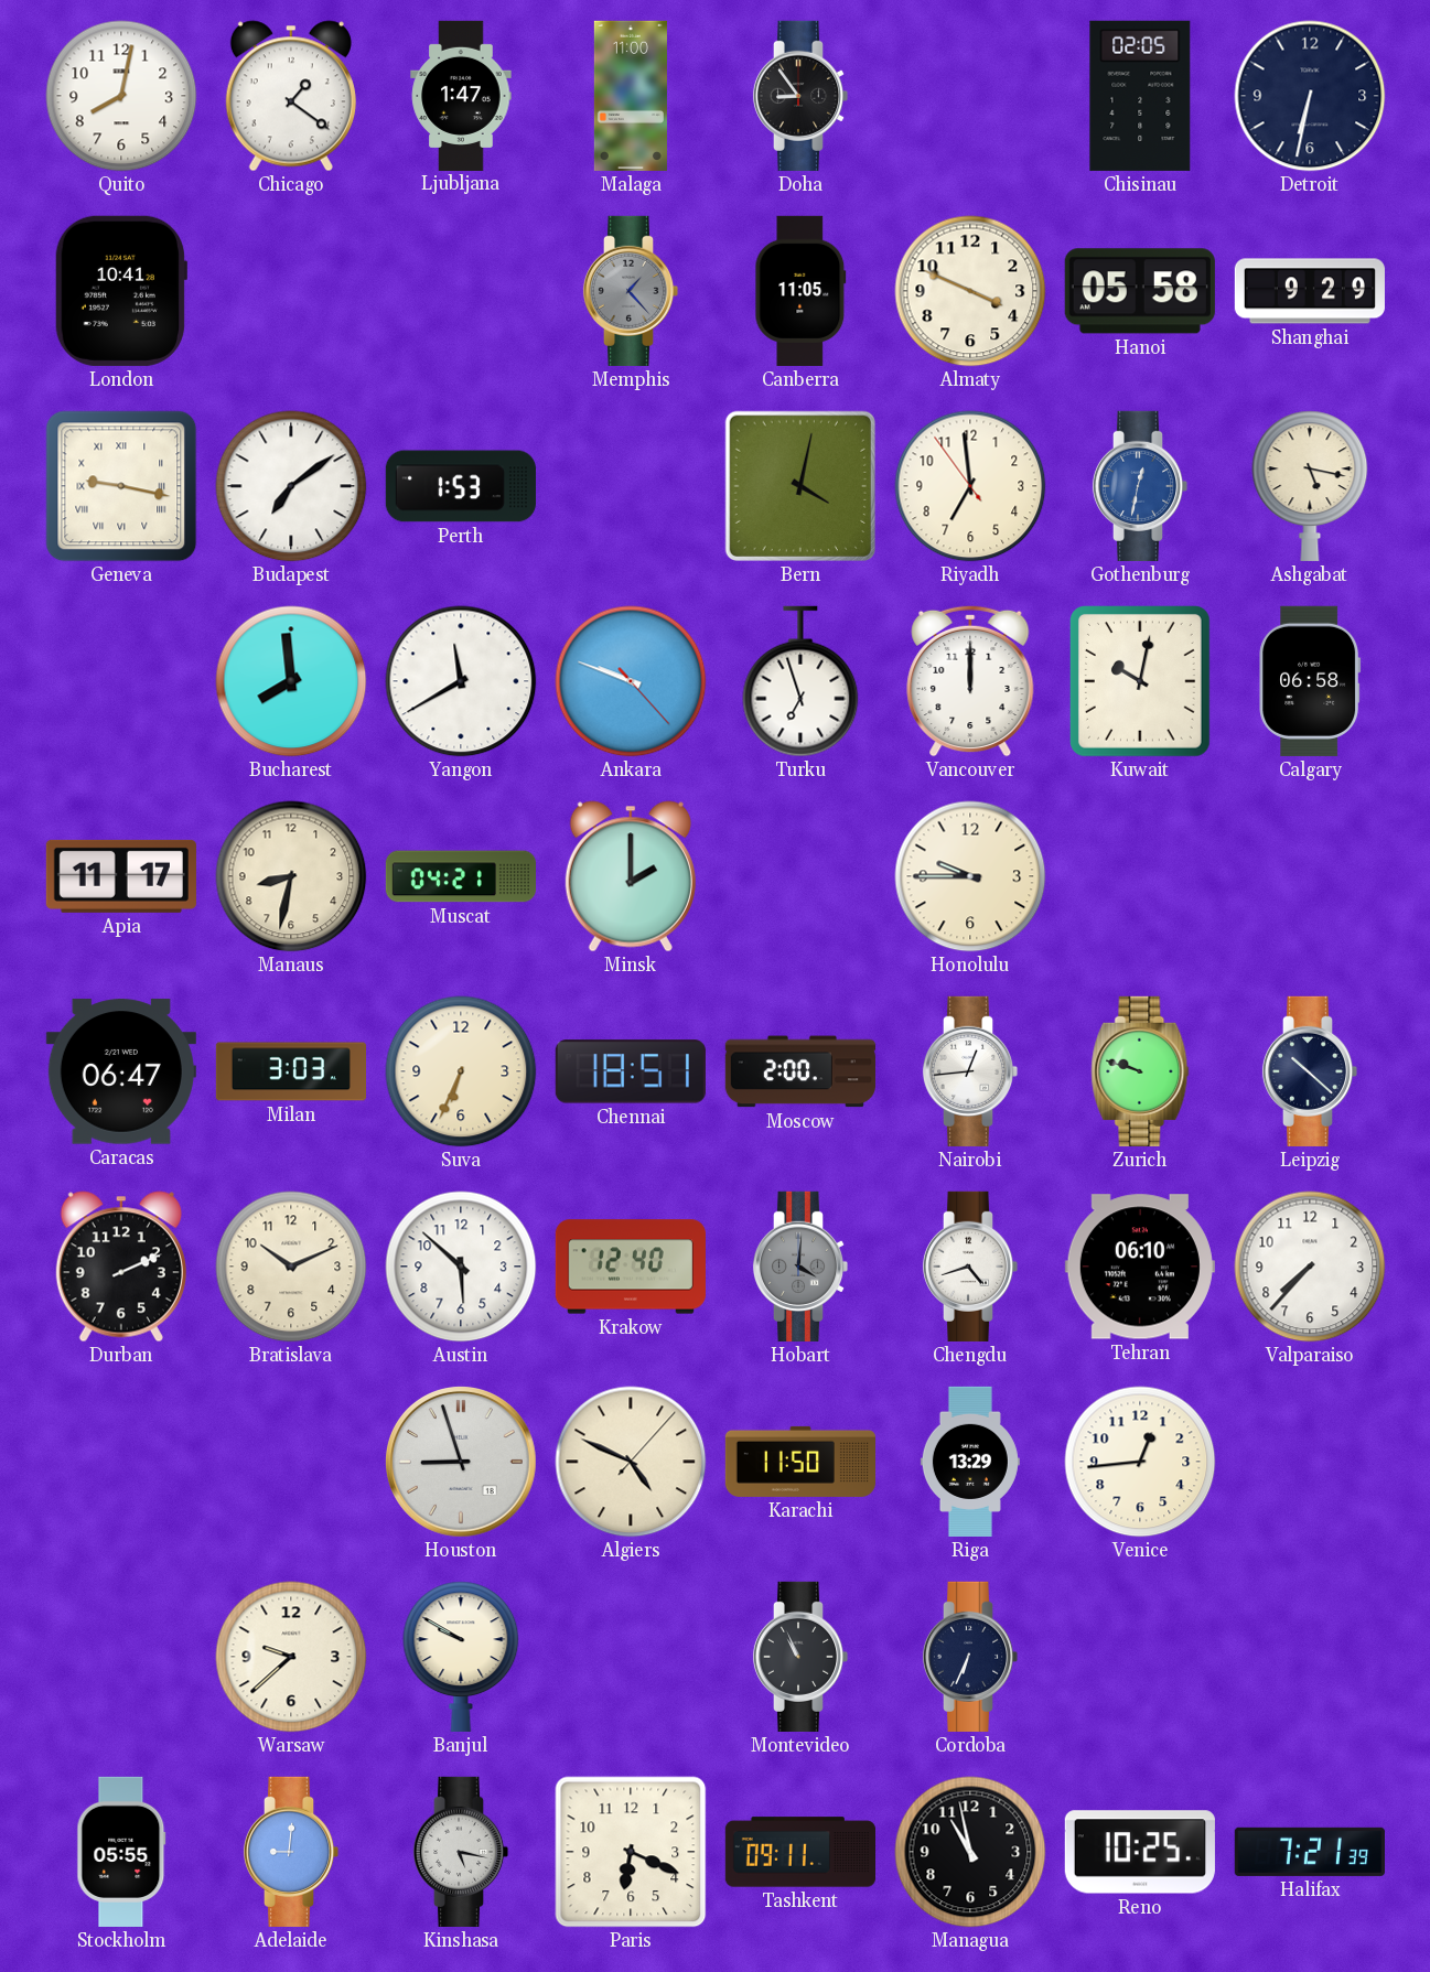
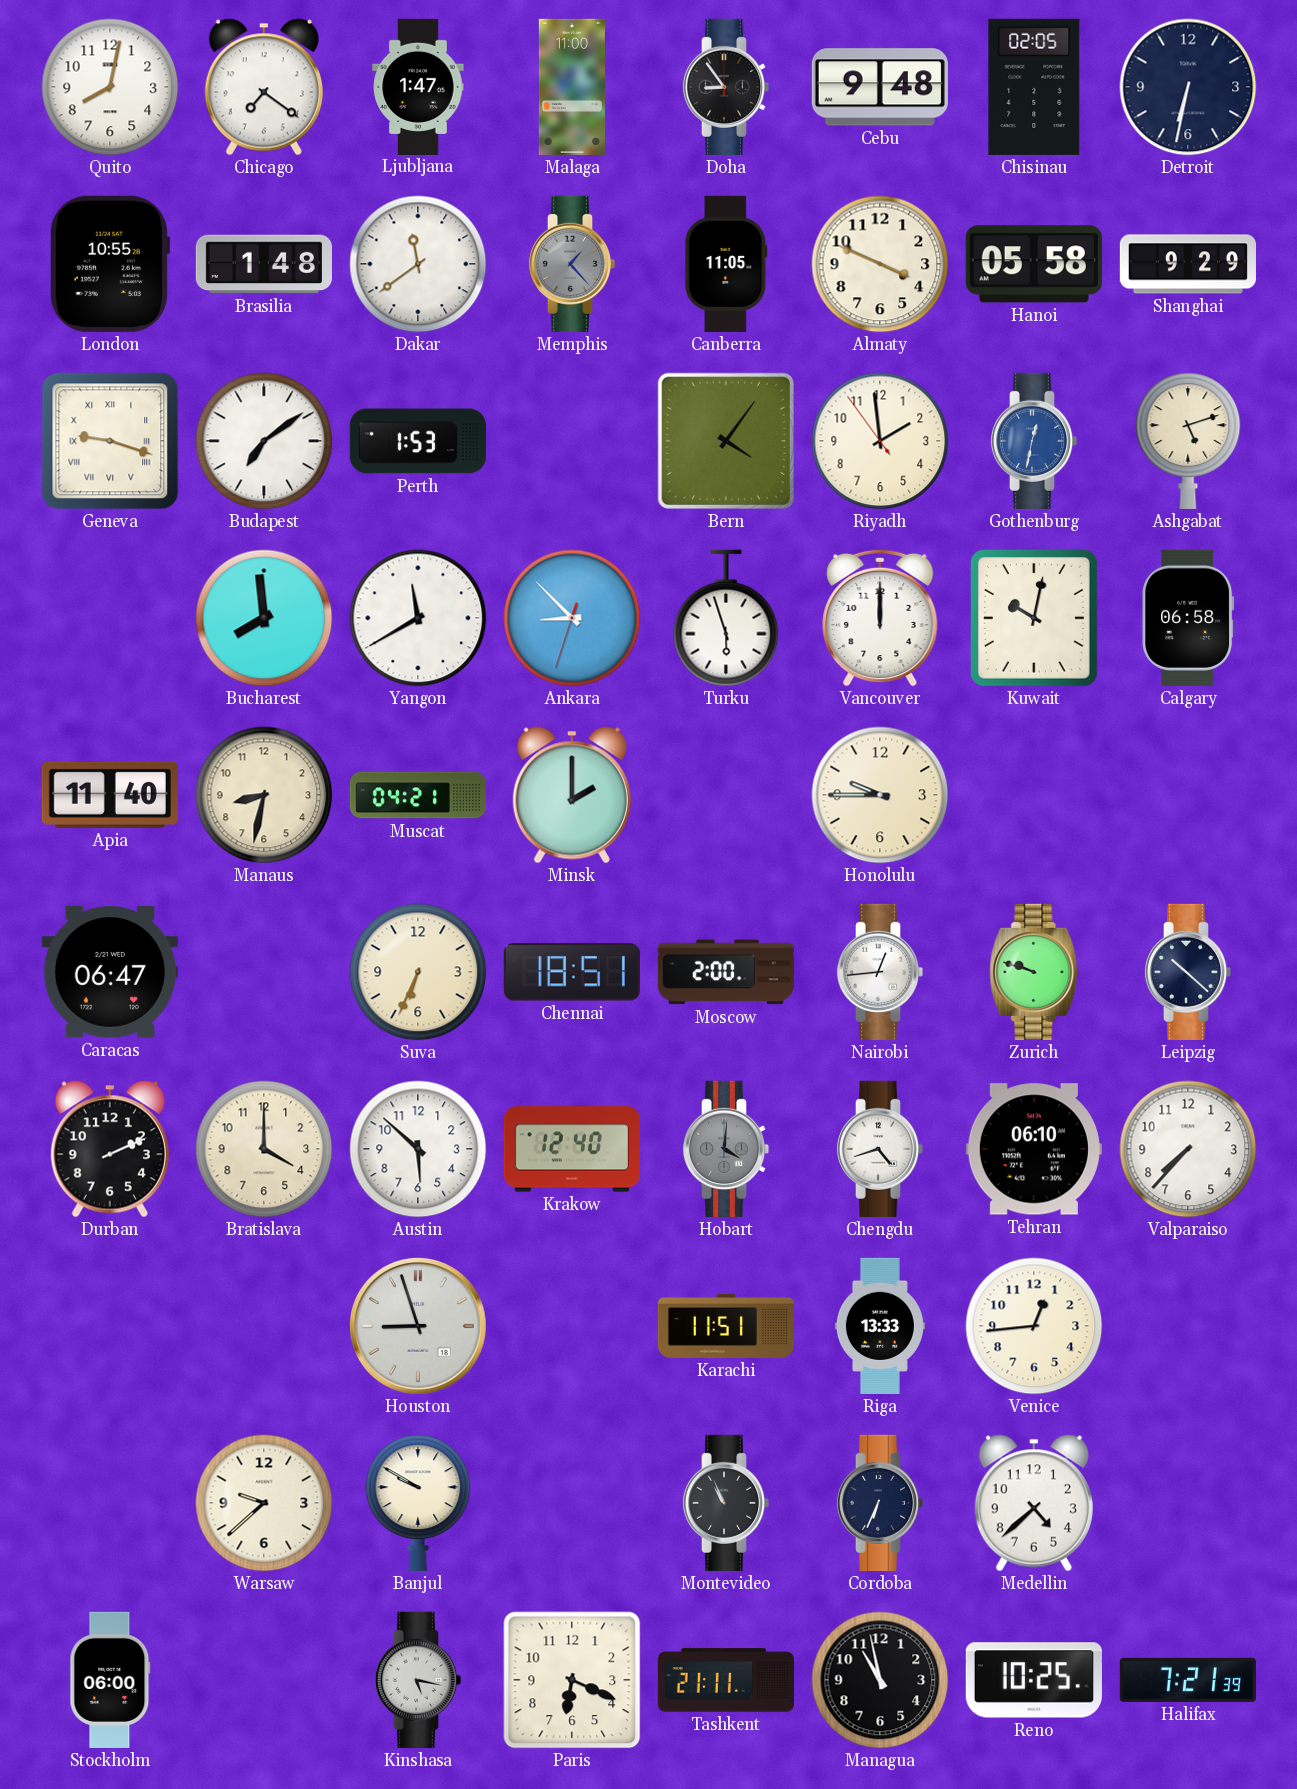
Chicago: 1:21 -> 7:21 (264, 87)
Cebu: none -> 9:48 (880, 87)
London: 10:41 -> 10:55 (110, 264)
Brasilia: none -> 1:48 (264, 264)
Dakar: none -> 11:39 (418, 264)
Geneva: 9:17 -> 9:18 (110, 441)
Bern: 4:02 -> 4:06 (726, 441)
Riyadh: 6:58 -> 1:58 (880, 441)
Ashgabat: 5:17 -> 5:12 (1188, 441)
Ankara: 9:48 -> 8:52 (572, 618)
Turku: 6:57 -> 5:57 (726, 618)
Apia: 11:17 -> 11:40 (110, 795)
Milan: 3:03 -> none (290, 1071)
Bratislava: 10:11 -> 4:00 (264, 1149)
Algiers: 4:49 -> none (631, 1462)
Karachi: 11:50 -> 11:51 (725, 1326)
Riga: 13:29 -> 13:33 (880, 1326)
Medellin: none -> 4:38 (1034, 1503)
Stockholm: 05:55 -> 06:00 (110, 1680)
Adelaide: 9:01 -> none (291, 1852)
Tashkent: 09:11 -> 21:11 (725, 1680)
